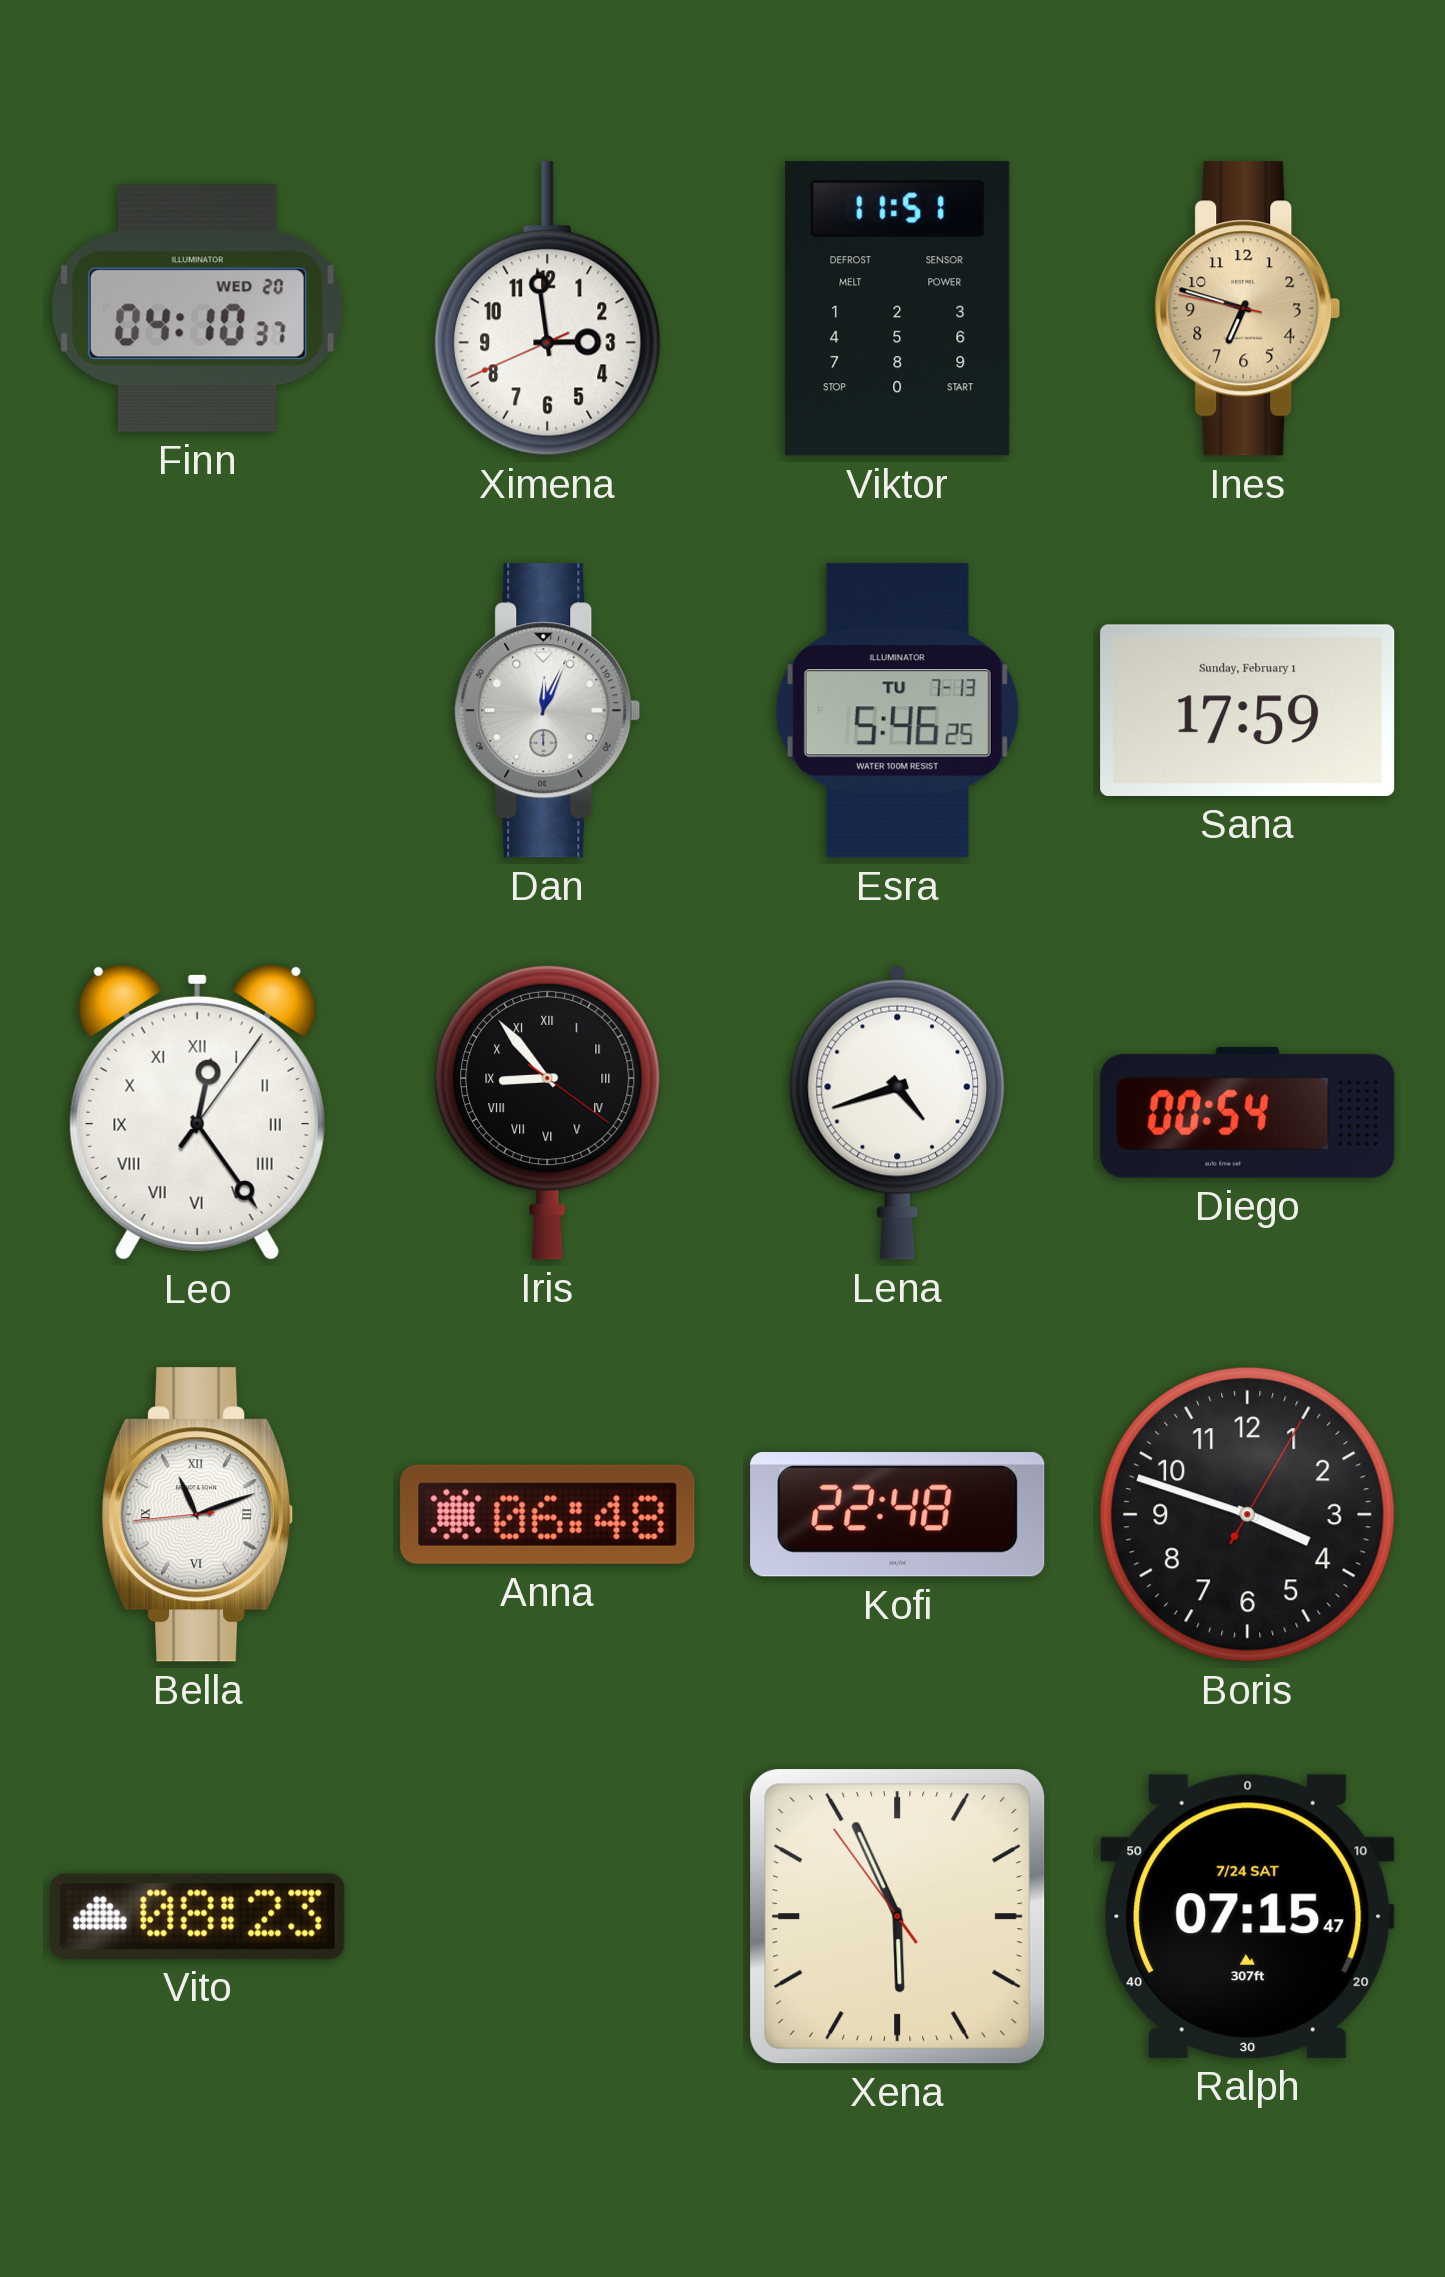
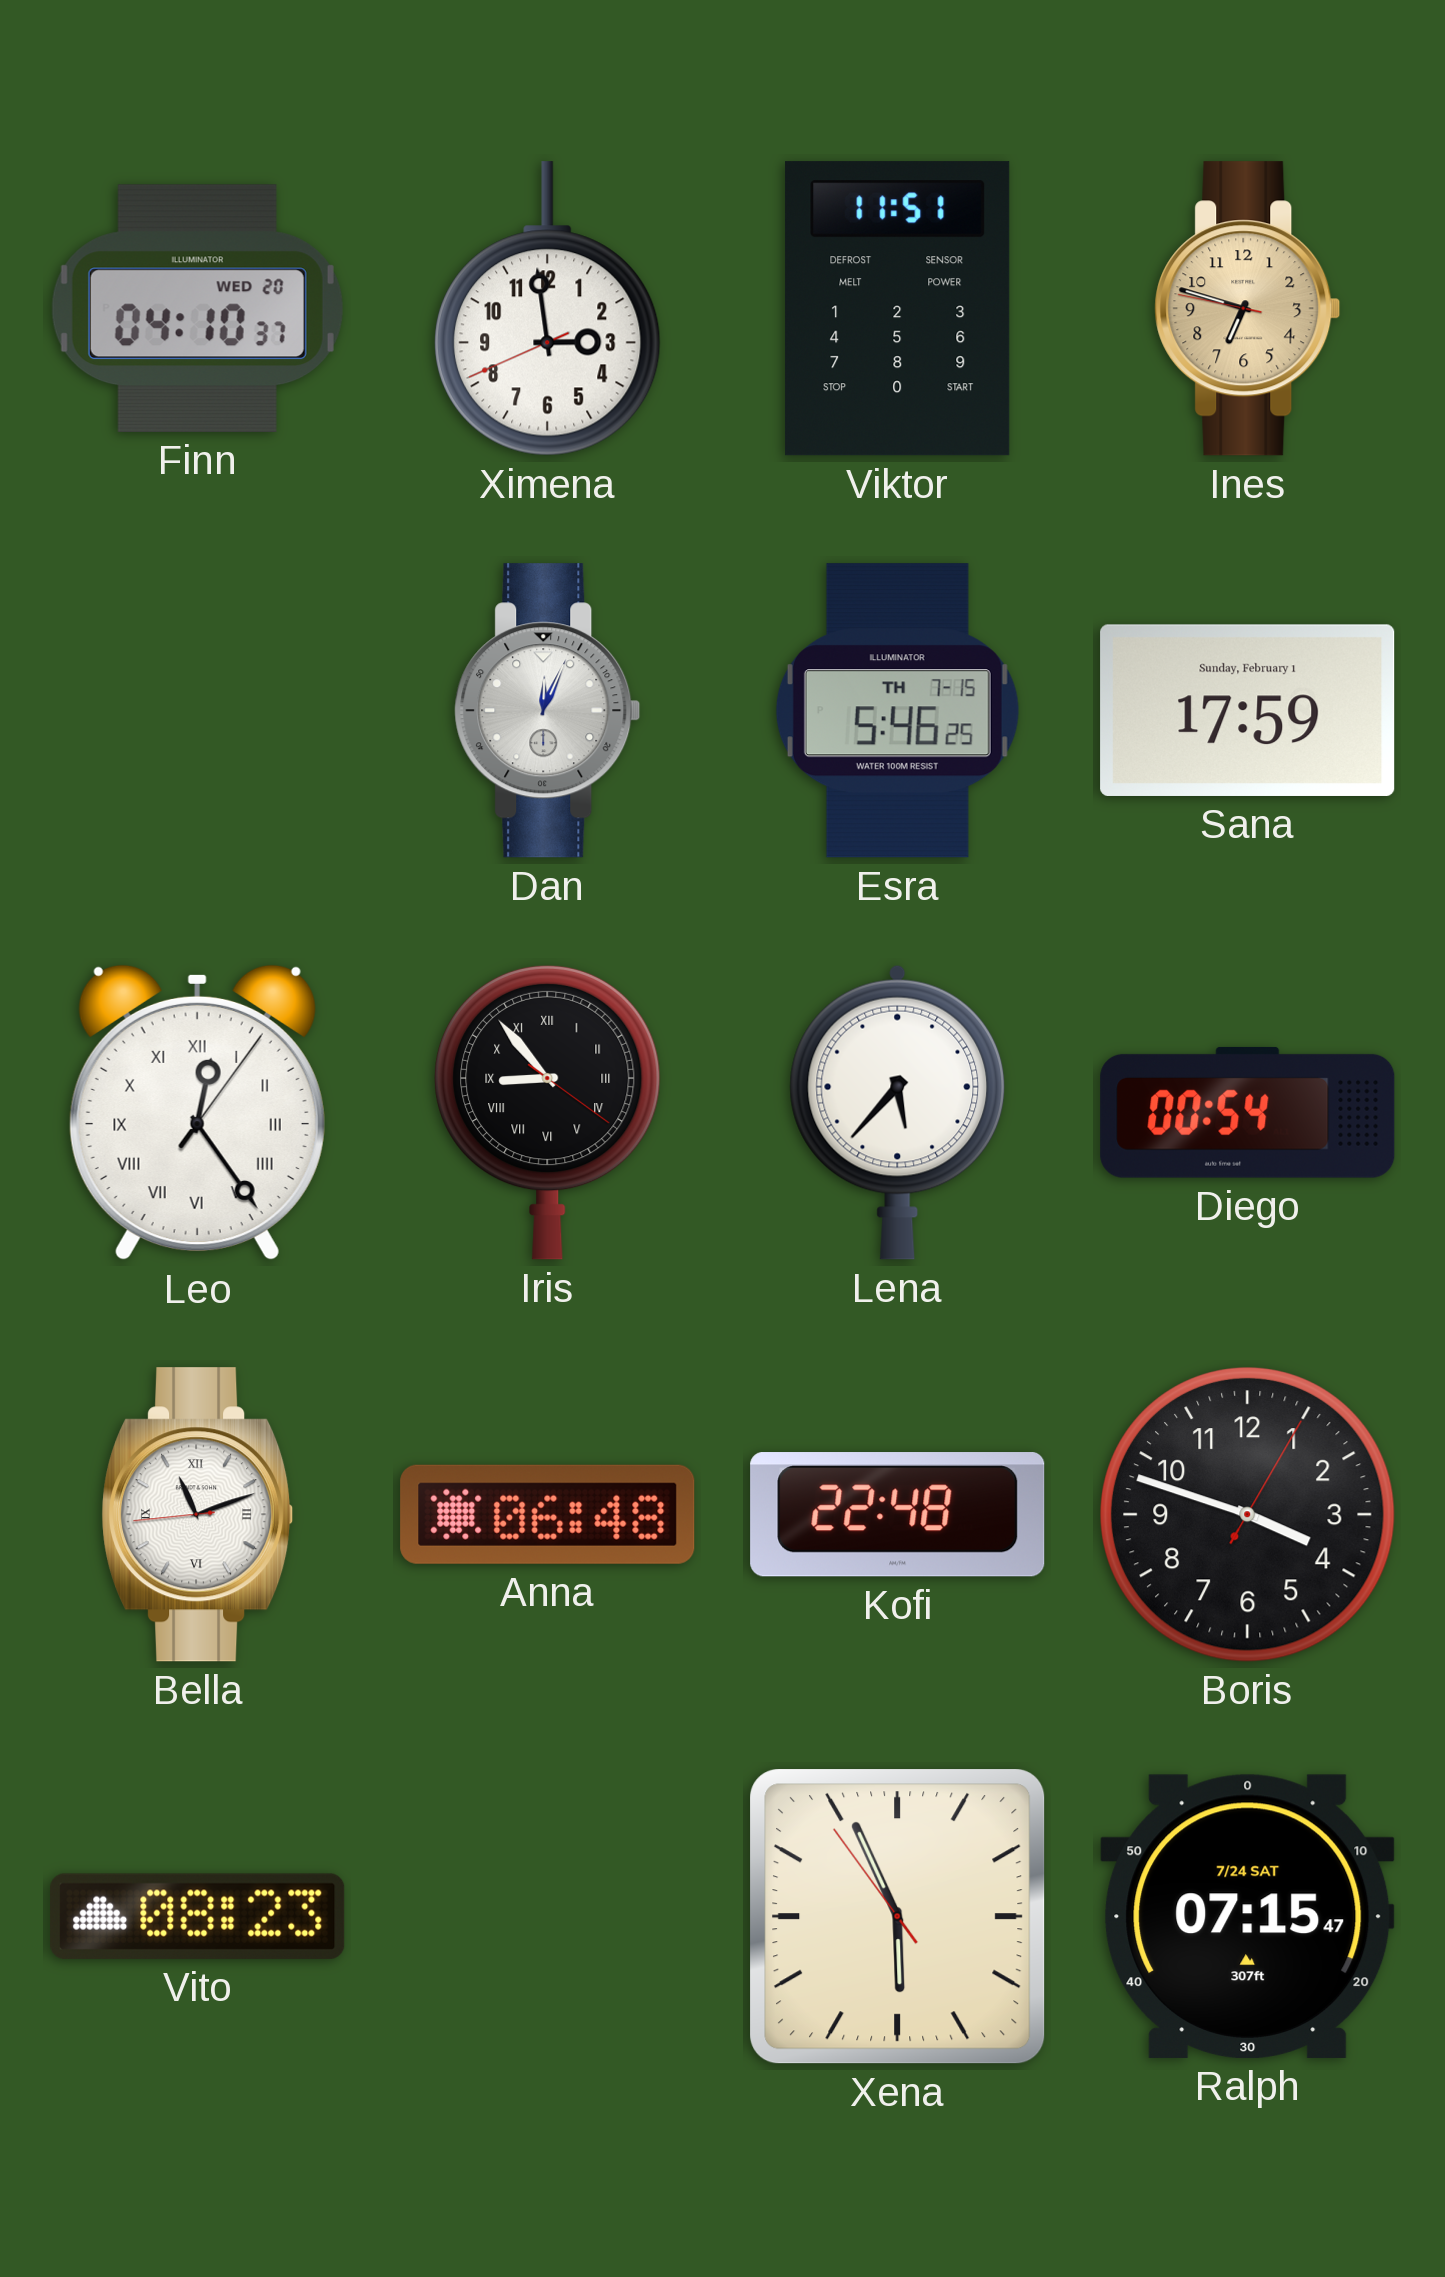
Esra date: TU 7-13 -> TH 7-15 (897, 711)
Lena: 4:42 -> 5:37 (898, 1112)
